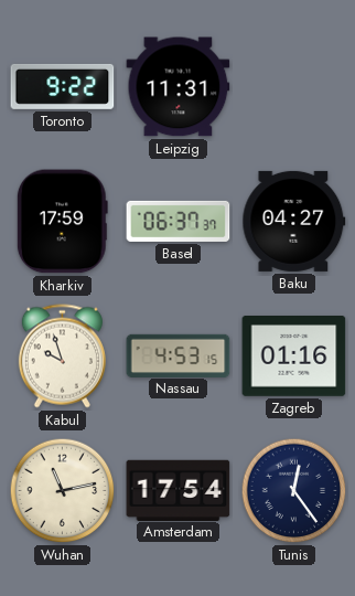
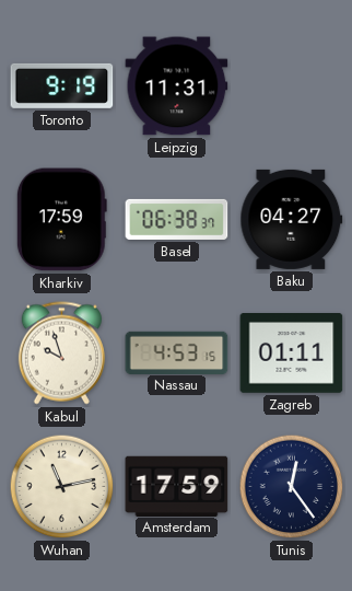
Toronto: 9:22 -> 9:19 (62, 85)
Basel: 06:37 -> 06:38 (177, 219)
Zagreb: 01:16 -> 01:11 (292, 354)
Amsterdam: 17:54 -> 17:59 (177, 486)
